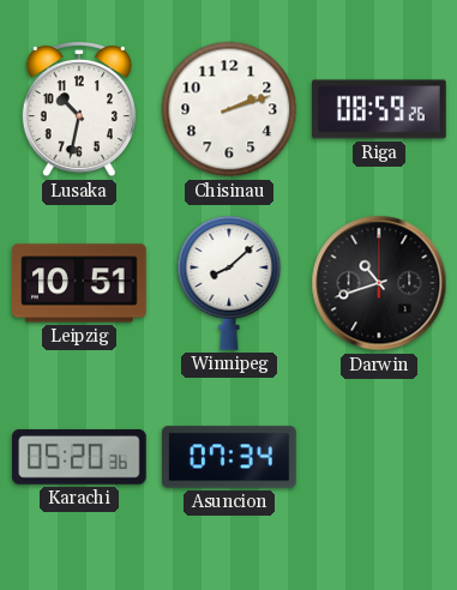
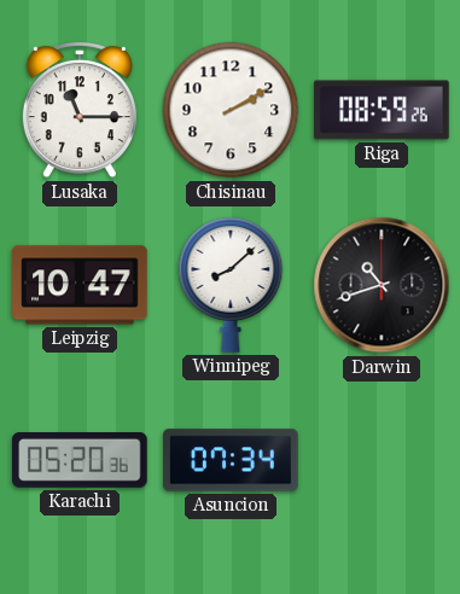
Lusaka: 10:32 -> 11:15 (80, 110)
Chisinau: 2:12 -> 2:10 (231, 110)
Leipzig: 10:51 -> 10:47 (80, 285)
